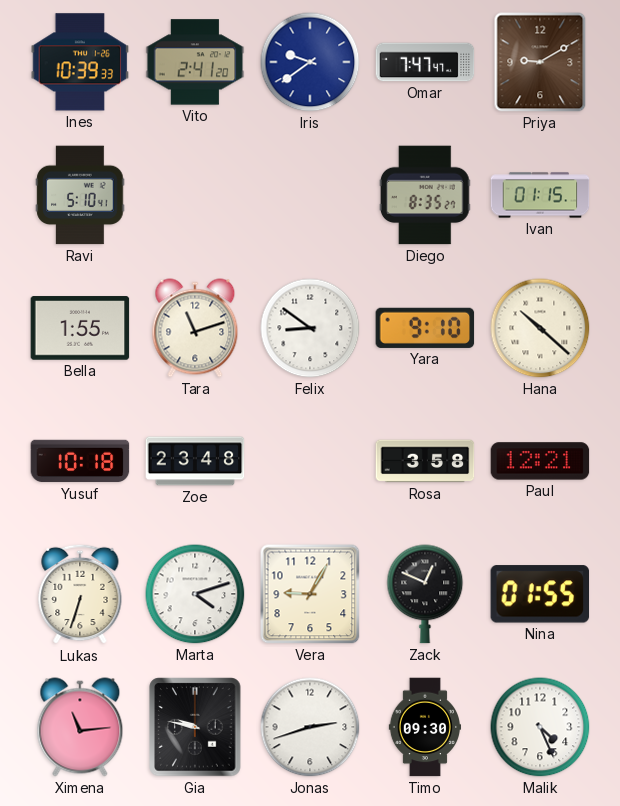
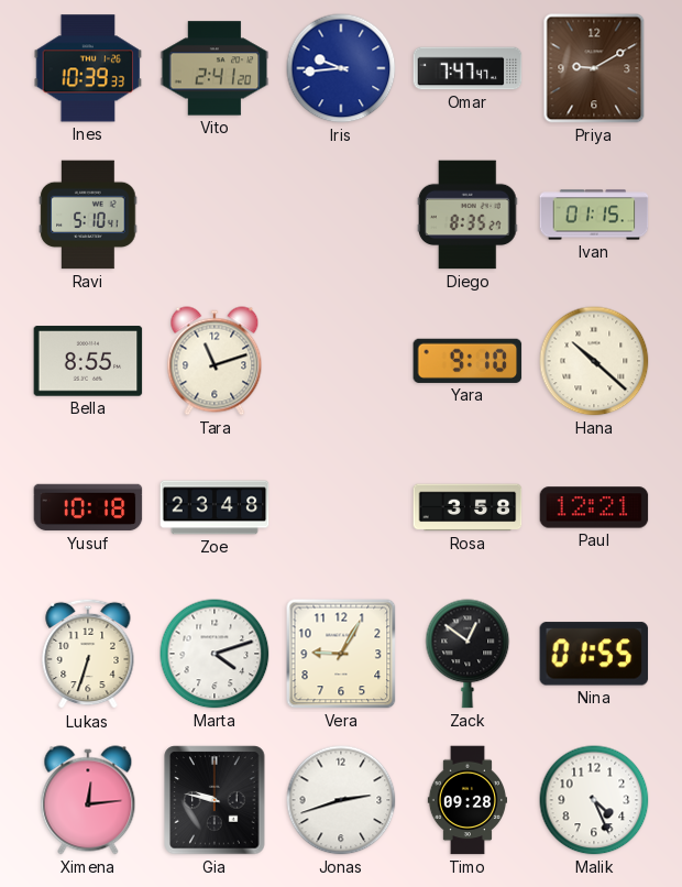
Iris: 9:39 -> 9:44 (341, 68)
Bella: 1:55 -> 8:55 (88, 361)
Felix: 8:51 -> none (310, 328)
Zack: 12:49 -> 12:51 (468, 654)
Ximena: 11:14 -> 12:14 (88, 800)
Timo: 09:30 -> 09:28 (466, 800)
